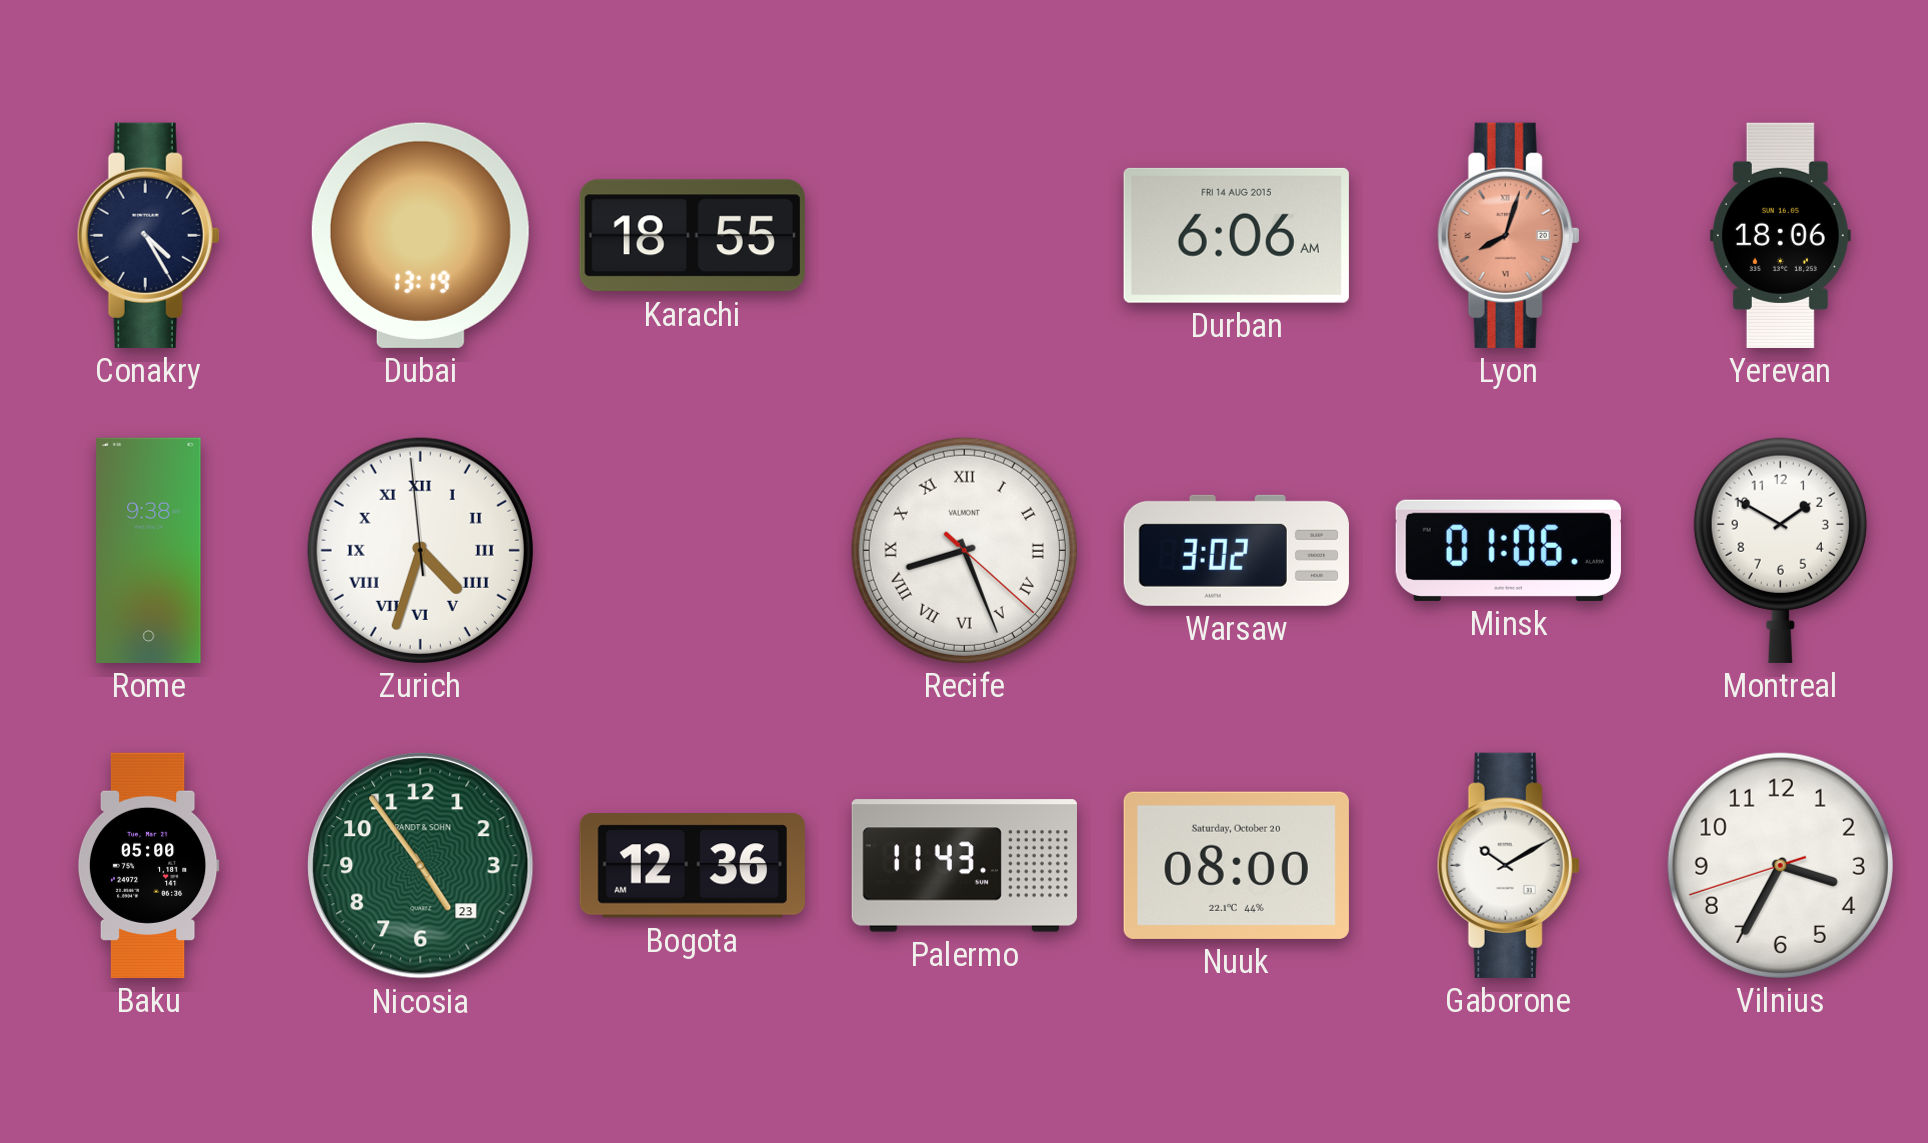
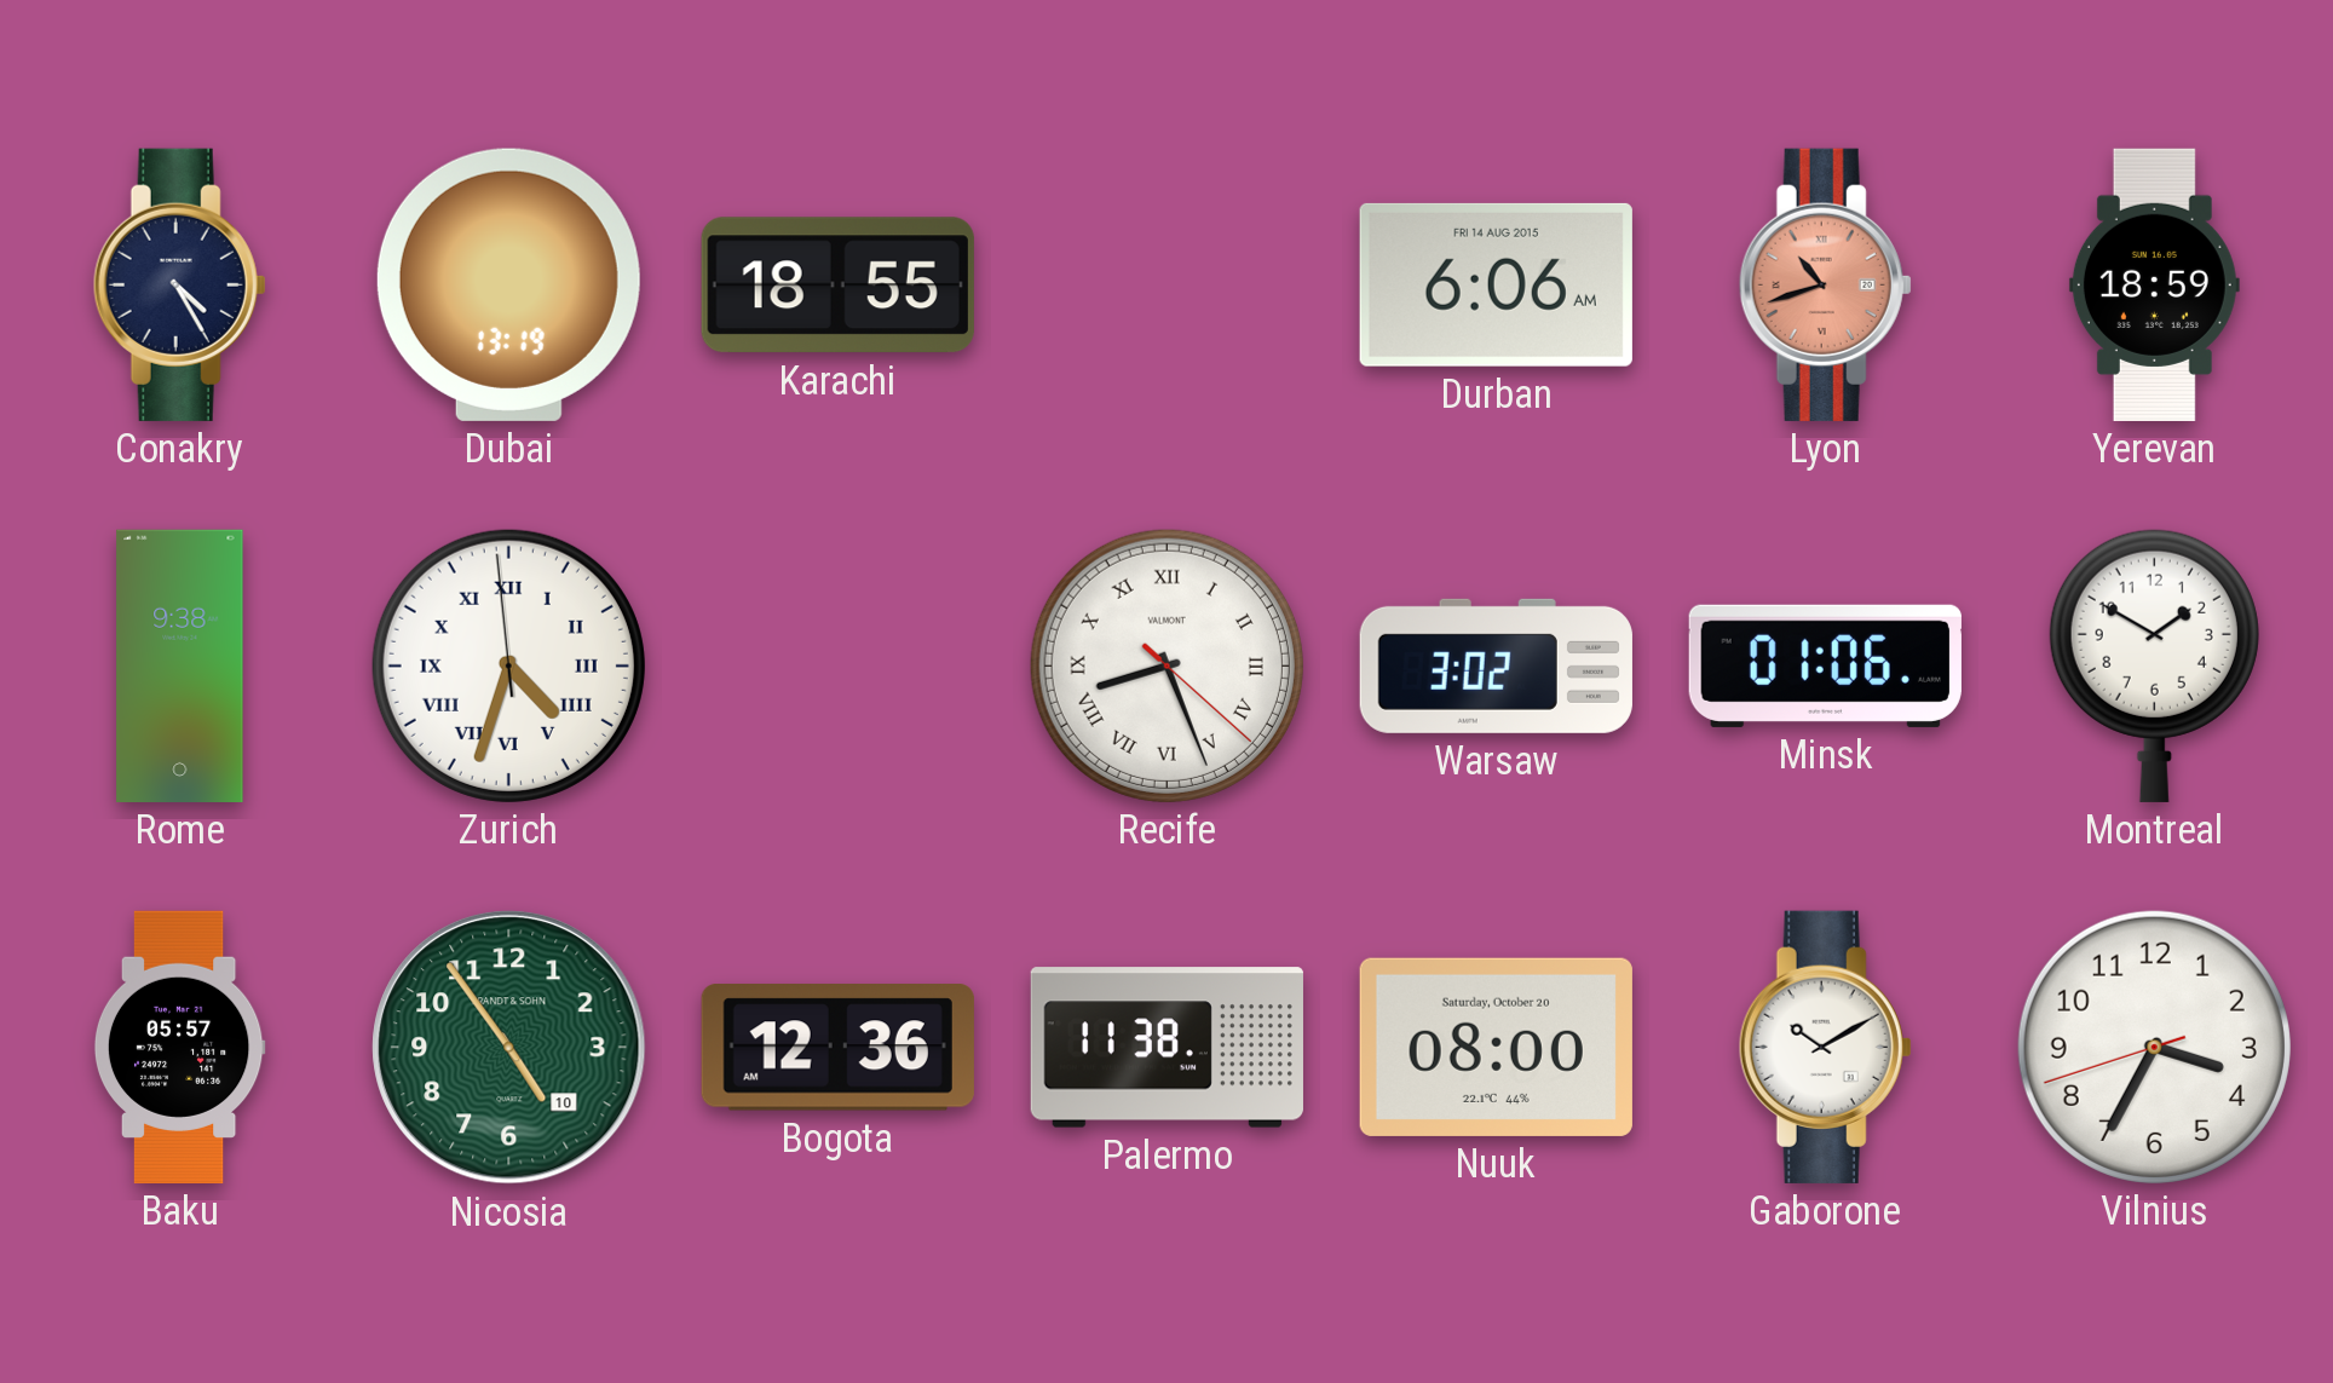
Lyon: 8:03 -> 10:42 (1825, 284)
Yerevan: 18:06 -> 18:59 (2154, 284)
Baku: 05:00 -> 05:57 (179, 1047)
Nicosia date: 23 -> 10 (509, 1048)
Palermo: 11:43 -> 11:38 (1166, 1048)
